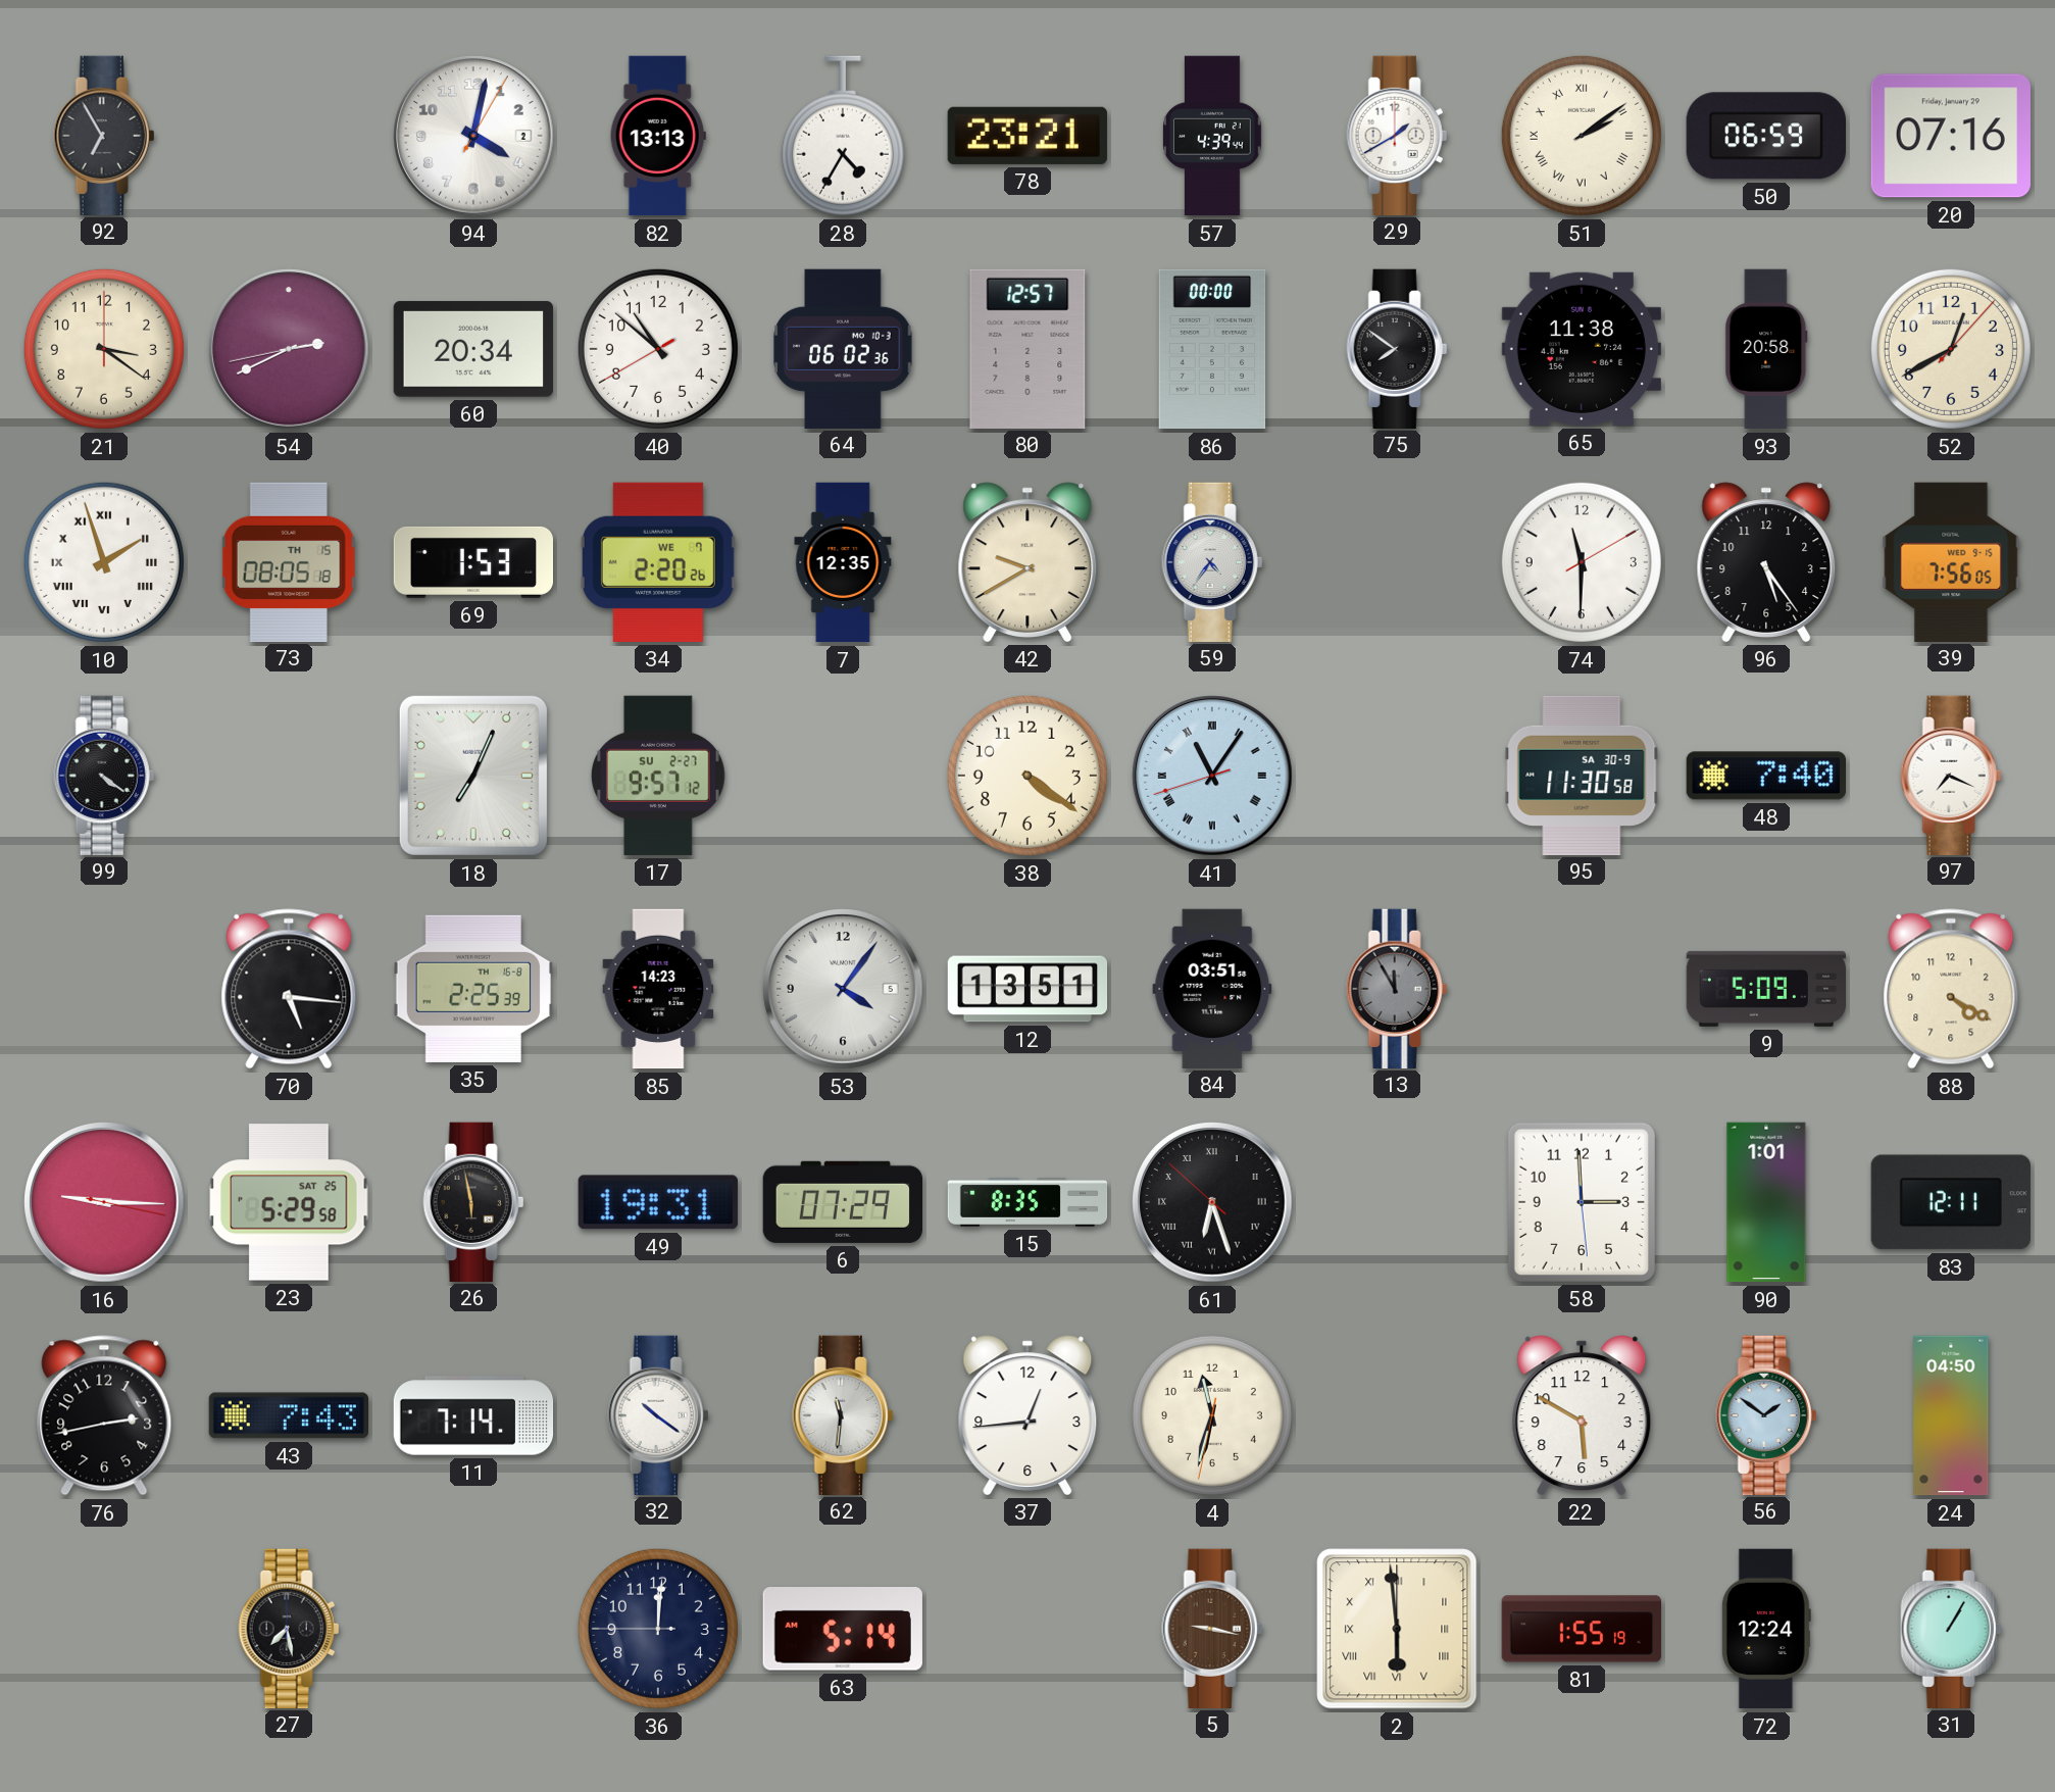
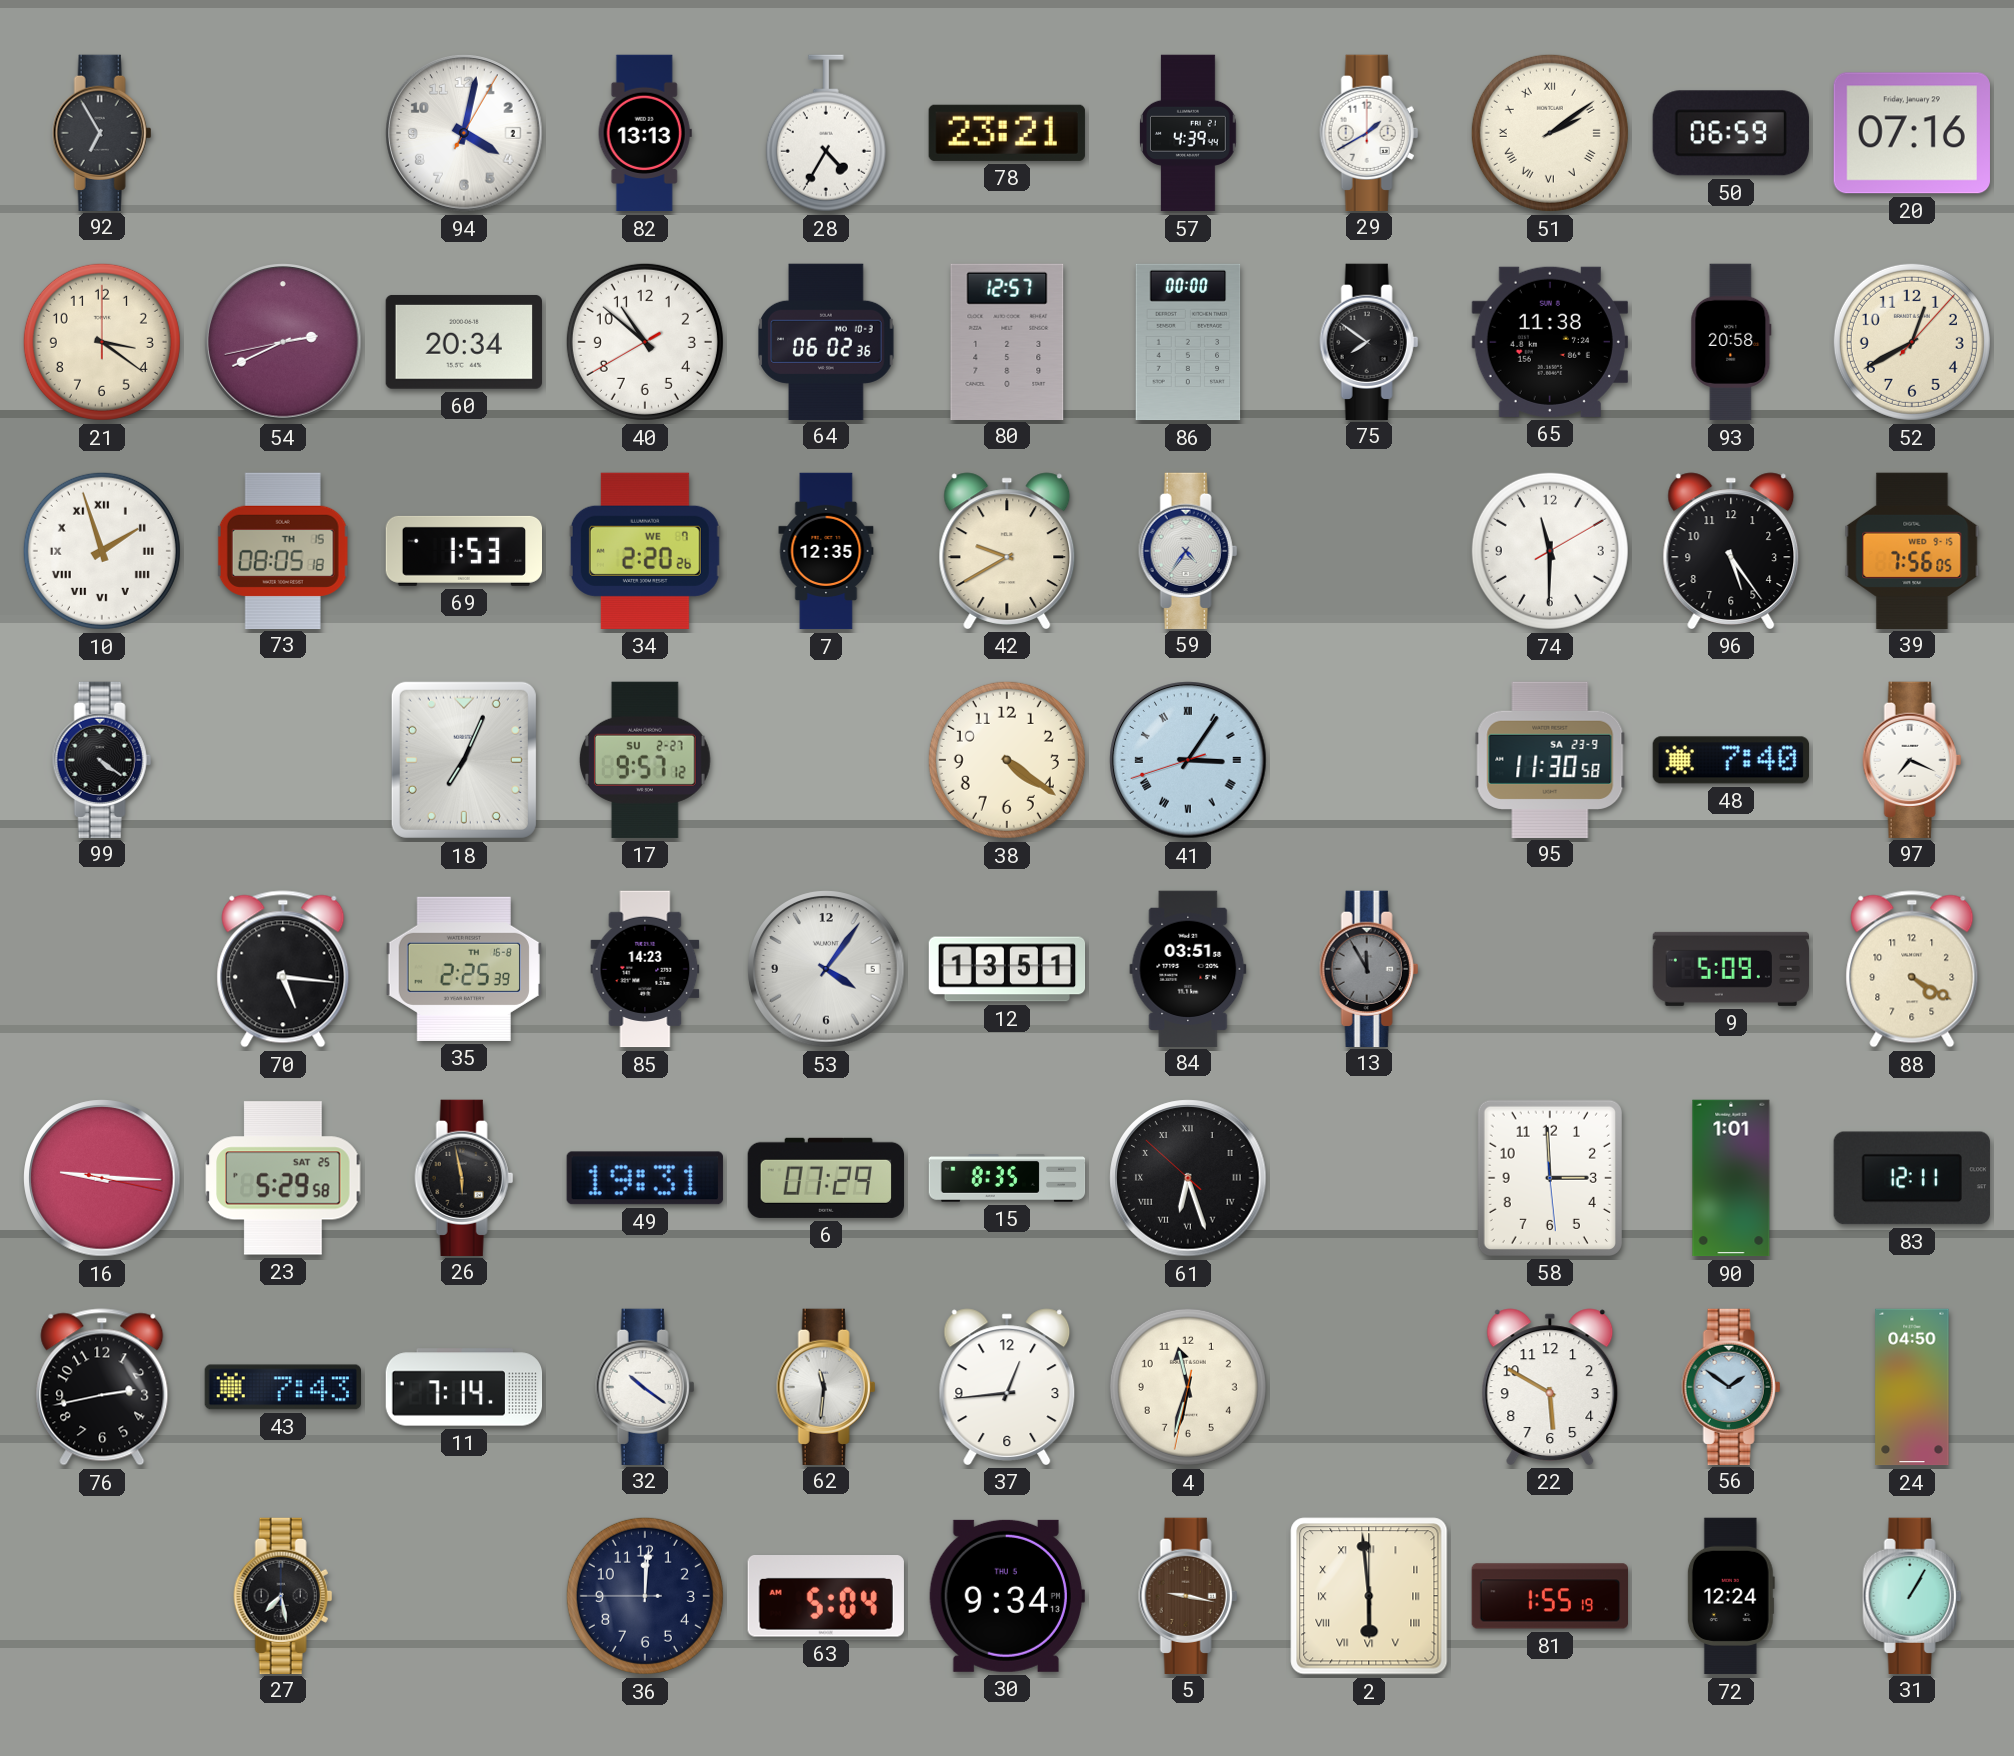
41: 11:05 -> 3:05 (1188, 760)
95 date: SA 30-9 -> SA 23-9 (1550, 759)
63: 5:14 -> 5:04 (826, 1597)
30: none -> 9:34 (1007, 1596)
